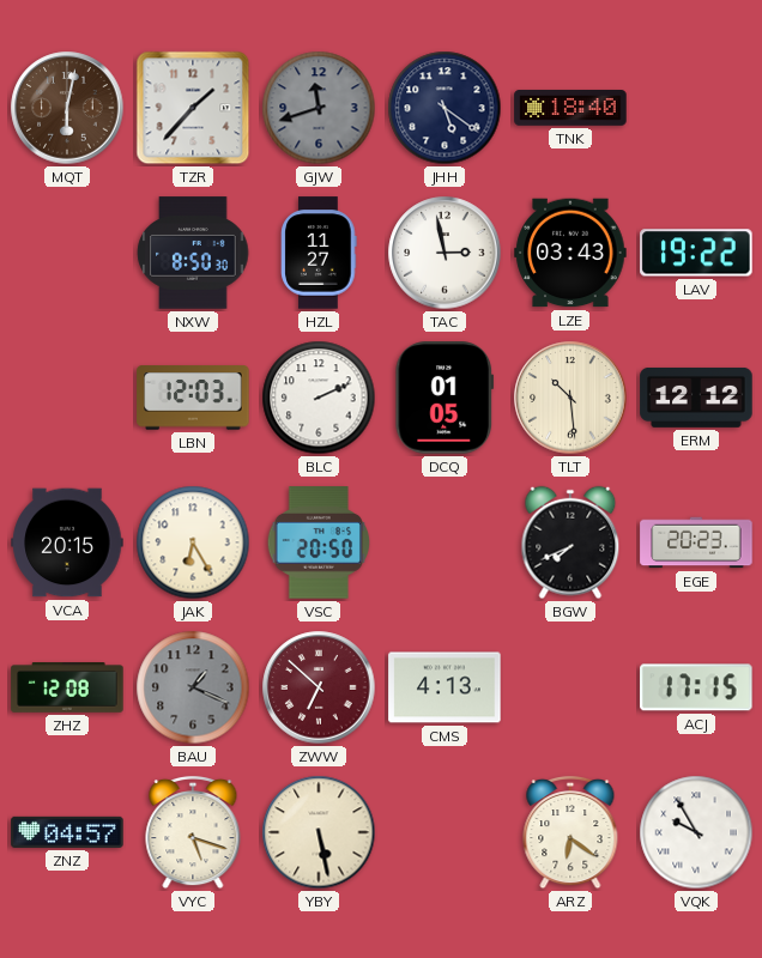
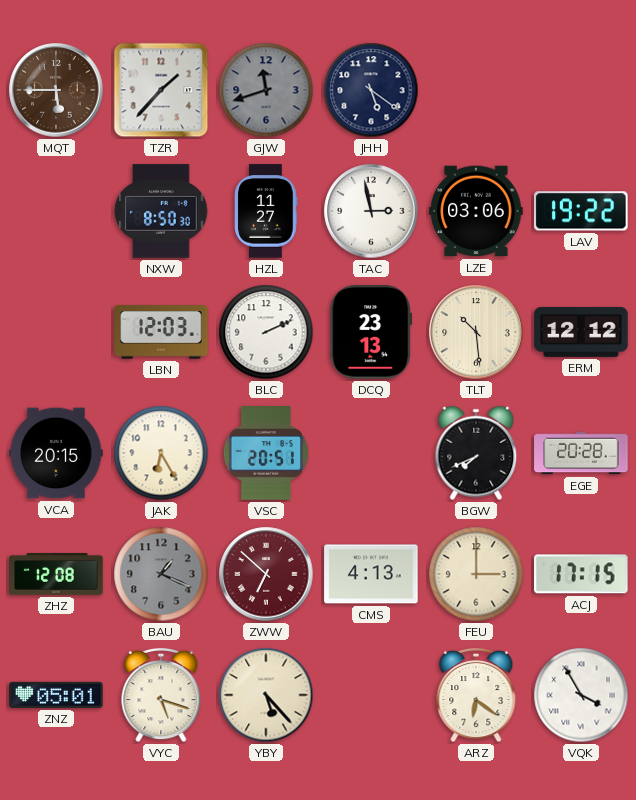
MQT: 6:02 -> 5:45 (56, 90)
TNK: 18:40 -> none (570, 109)
LZE: 03:43 -> 03:06 (476, 211)
DCQ: 01:05 -> 23:13 (371, 332)
VSC: 20:50 -> 20:51 (265, 453)
EGE: 20:23 -> 20:28 (581, 453)
FEU: none -> 3:00 (476, 574)
ZNZ: 04:57 -> 05:01 (56, 695)
YBY: 5:28 -> 5:23 (266, 695)
VQK: 9:55 -> 3:55 (581, 695)
